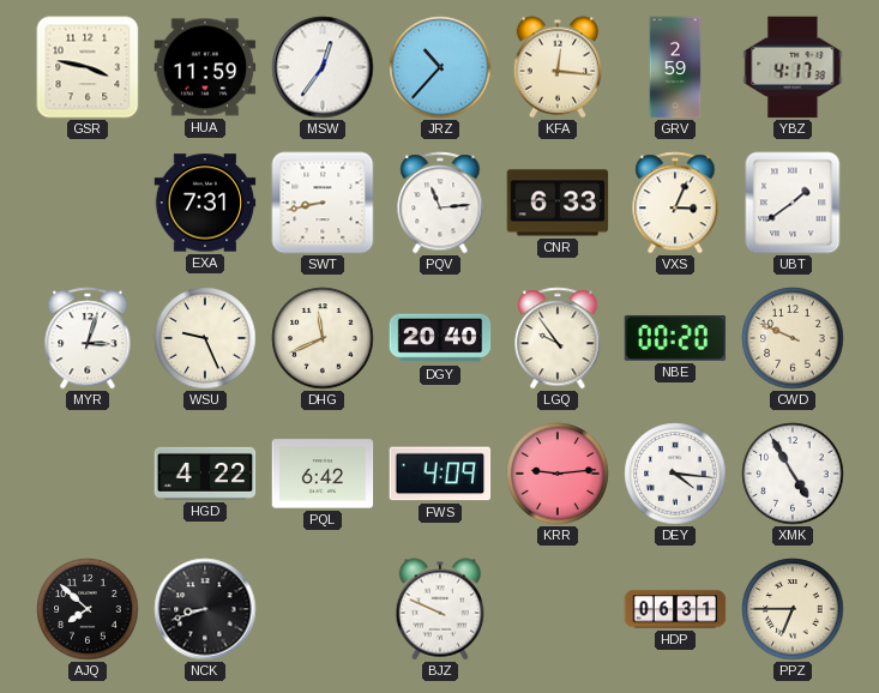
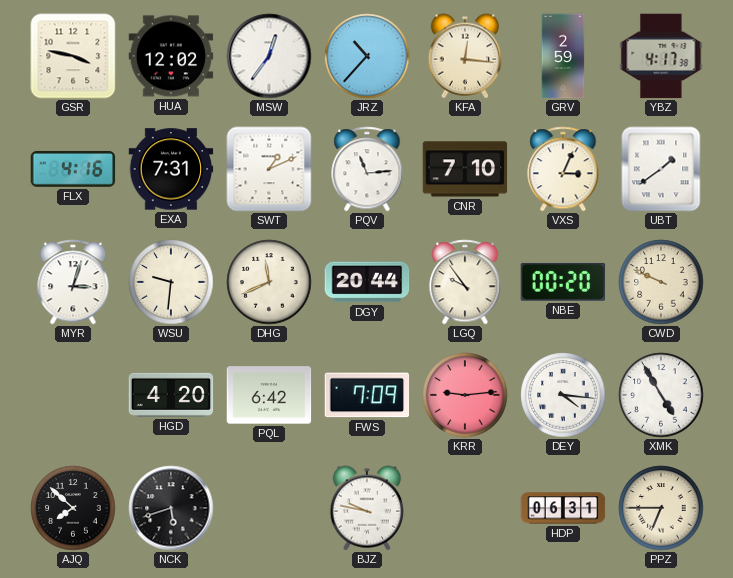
HUA: 11:59 -> 12:02 (171, 56)
FLX: none -> 4:16 (73, 169)
SWT: 8:43 -> 1:11 (269, 169)
CNR: 6:33 -> 7:10 (465, 169)
WSU: 9:26 -> 9:31 (171, 282)
DGY: 20:40 -> 20:44 (367, 282)
HGD: 4:22 -> 4:20 (171, 395)
FWS: 4:09 -> 7:09 (367, 395)
NCK: 8:42 -> 5:42 (171, 508)
BJZ: 9:49 -> 9:47 (367, 508)
